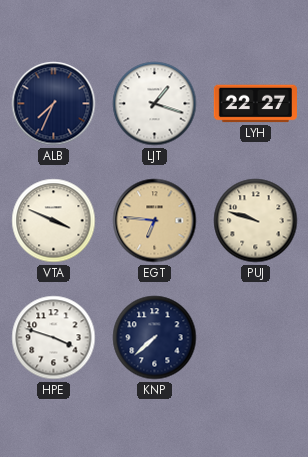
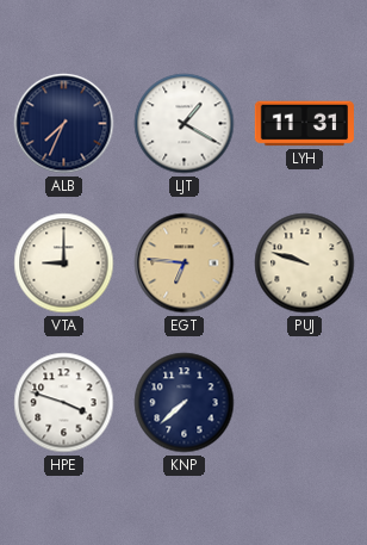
LJT: 1:18 -> 1:20 (185, 124)
LYH: 22:27 -> 11:31 (304, 124)
VTA: 3:49 -> 9:00 (64, 264)
